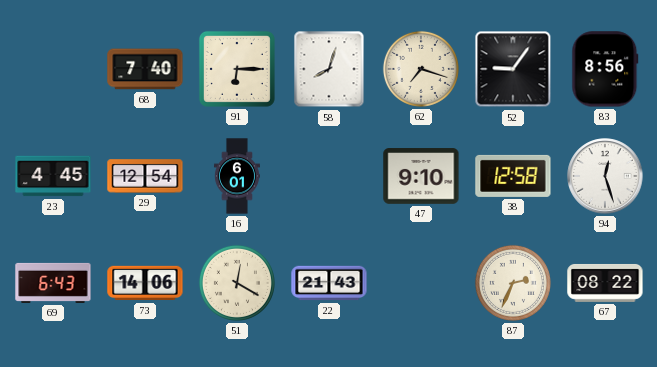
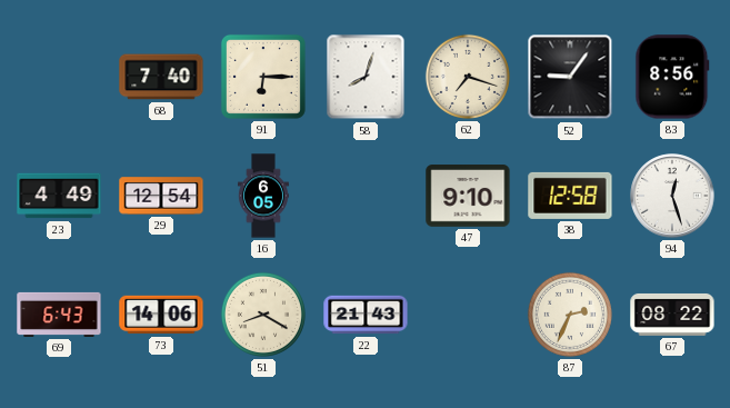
23: 4:45 -> 4:49 (59, 196)
16: 6:01 -> 6:05 (263, 196)
51: 12:20 -> 8:20 (263, 315)
